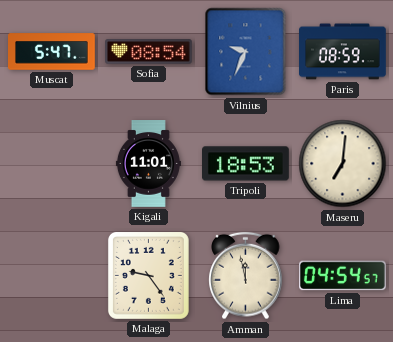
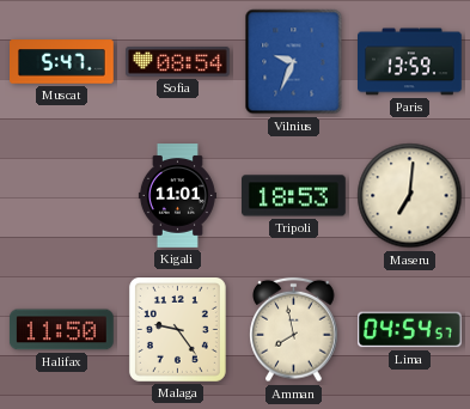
Paris: 08:59 -> 13:59 (410, 62)
Halifax: none -> 11:50 (62, 330)
Amman: 11:58 -> 7:58 (294, 330)
